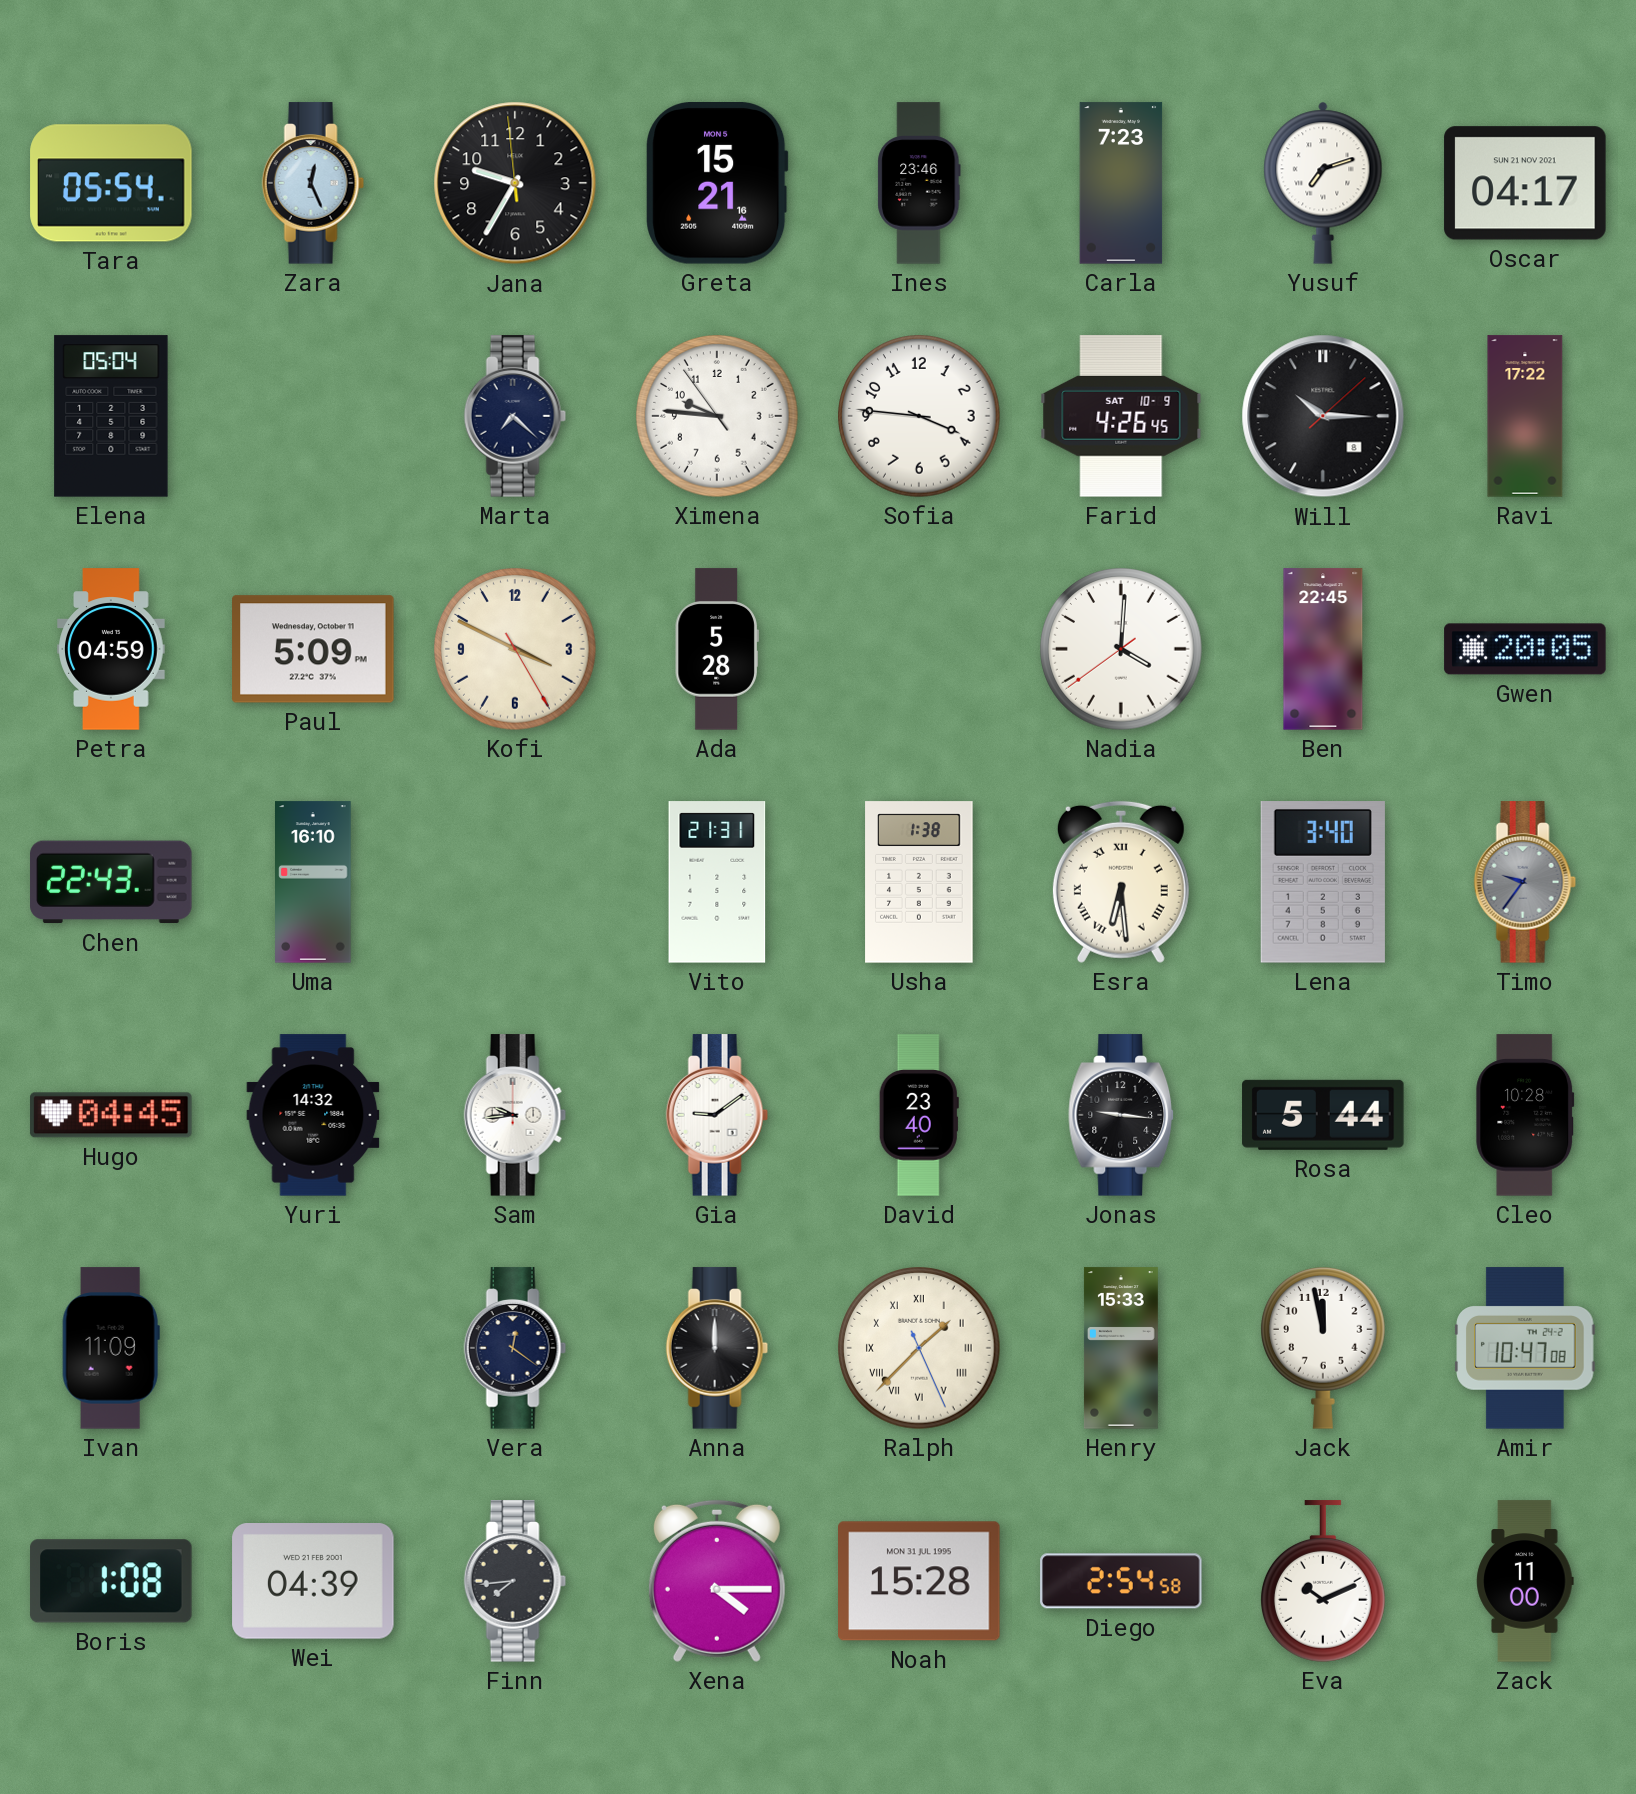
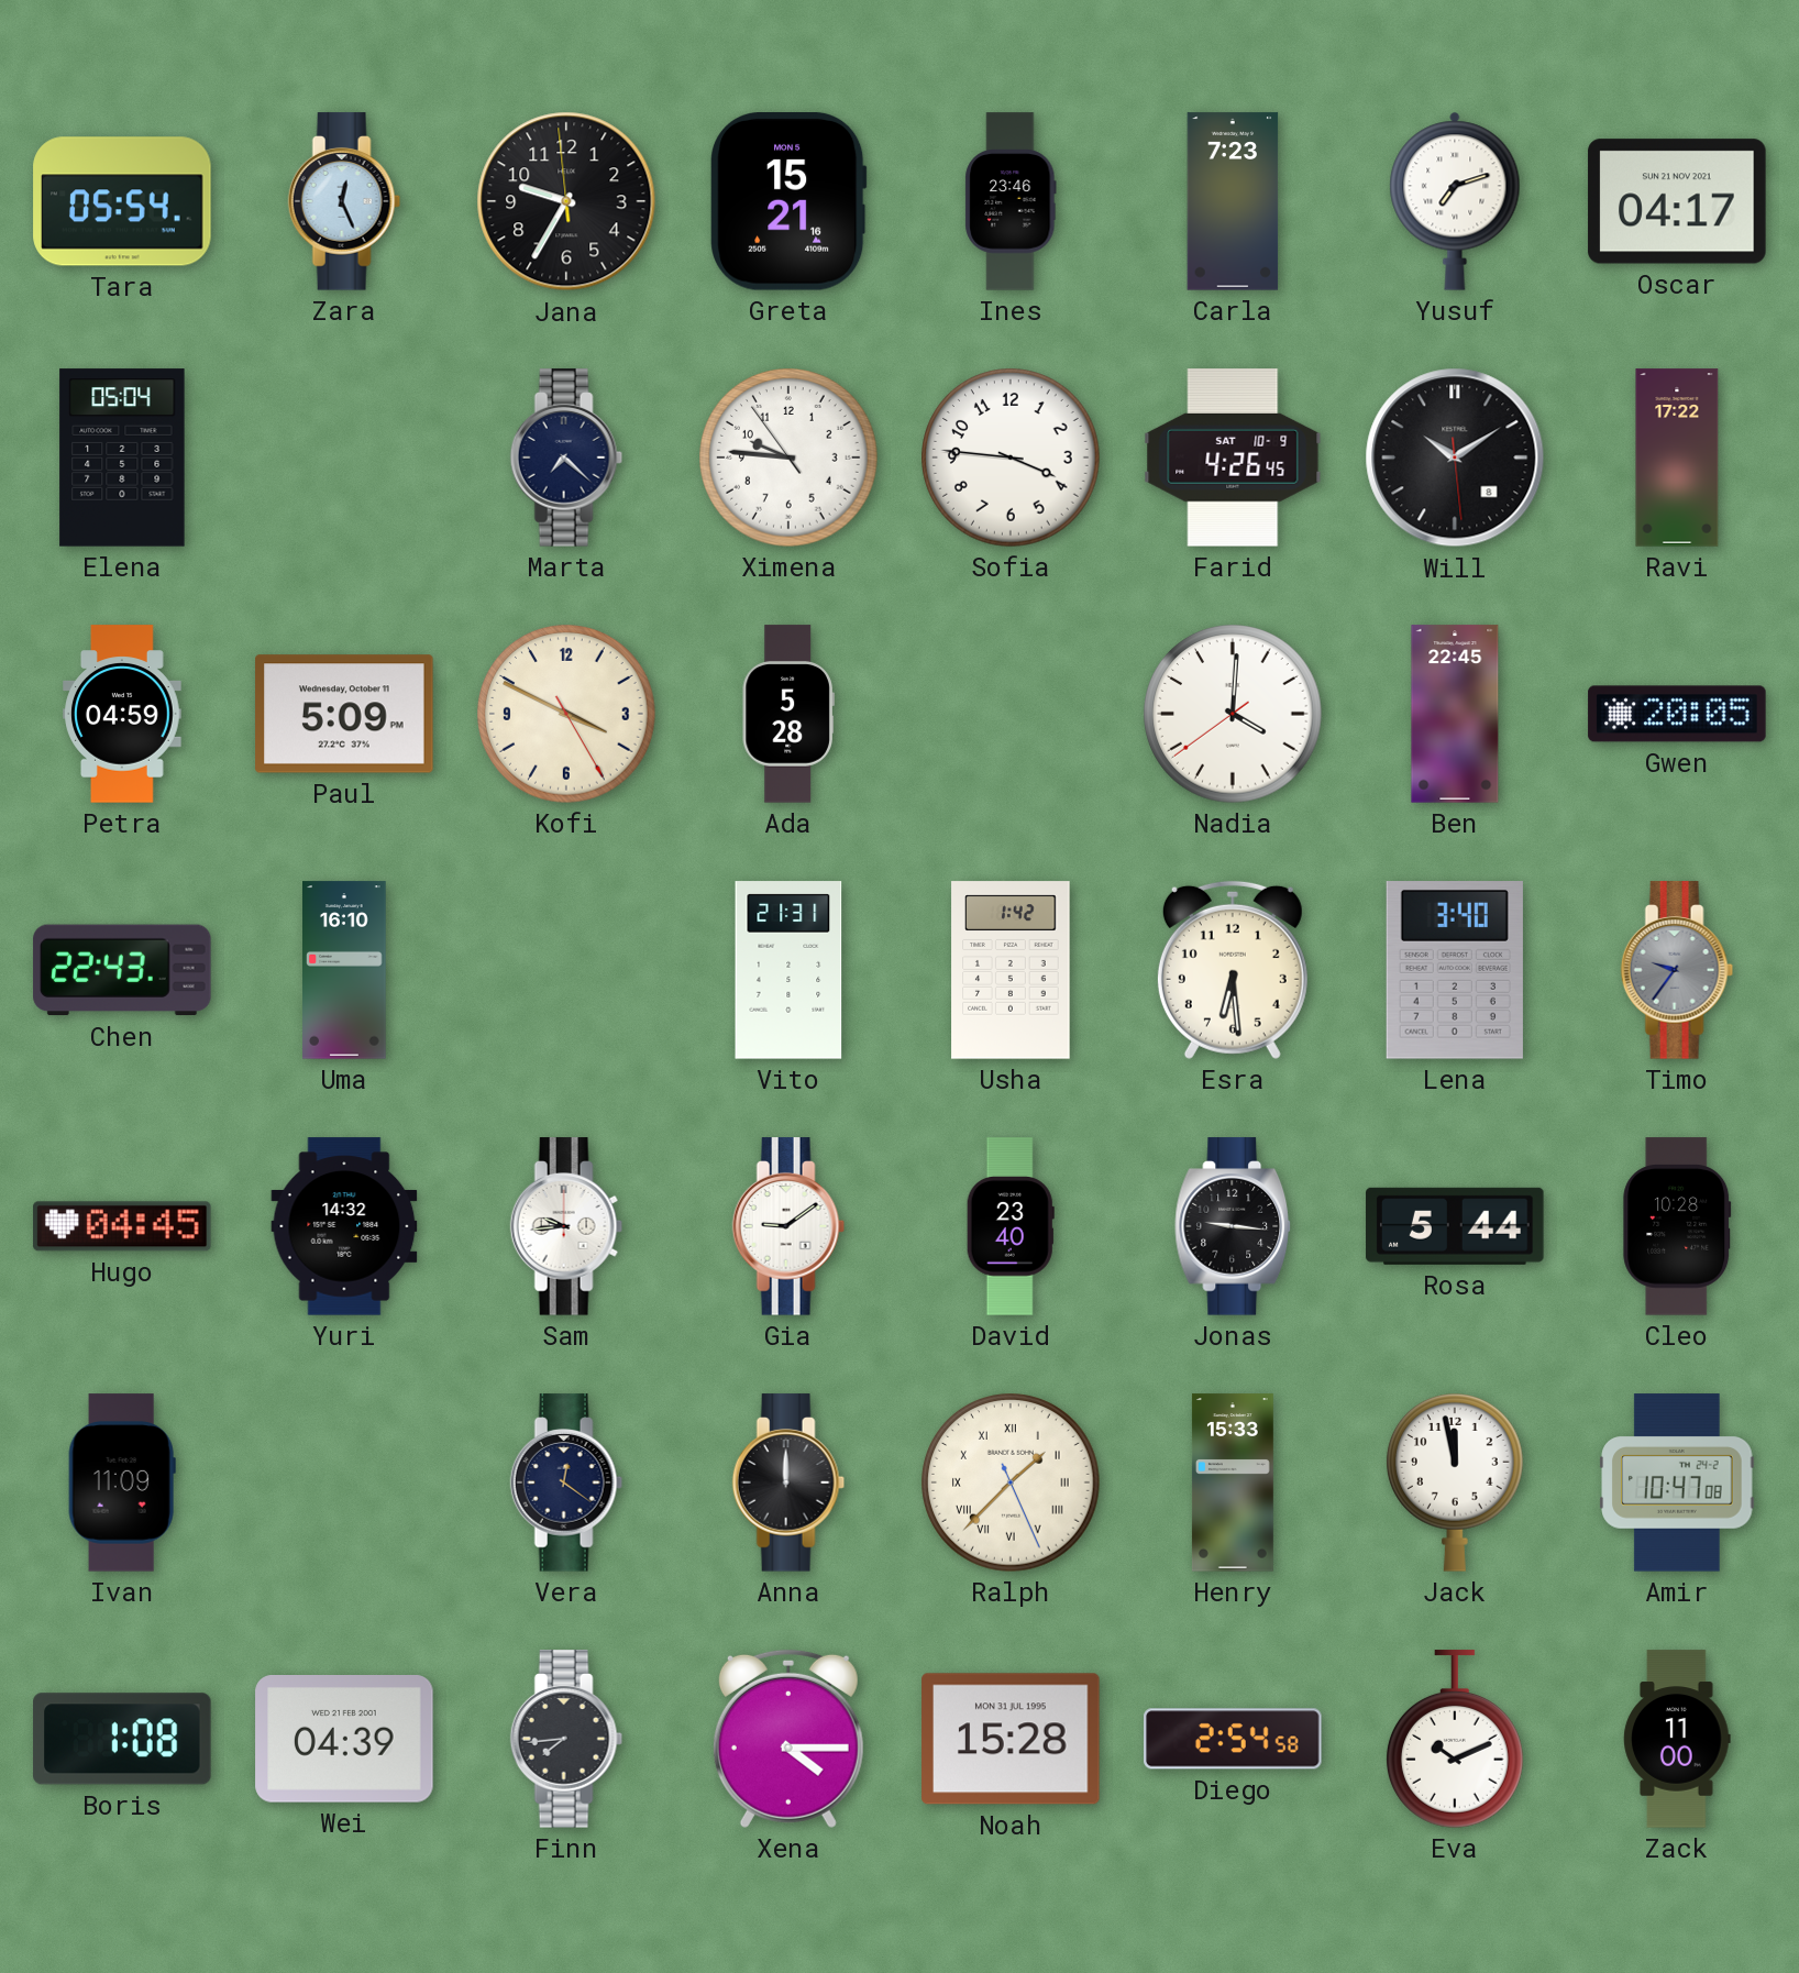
Will: 10:15 -> 10:09 (1455, 458)
Usha: 1:38 -> 1:42 (1011, 970)
Esra numerals: Roman -> Arabic (1233, 970)
